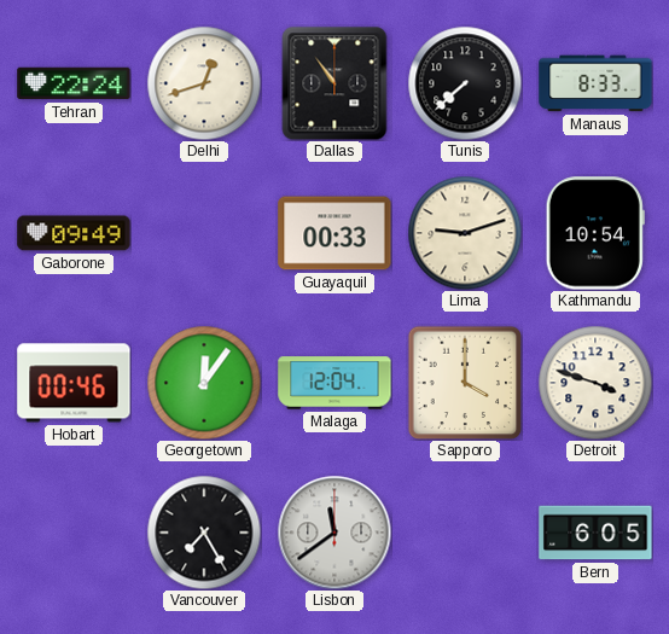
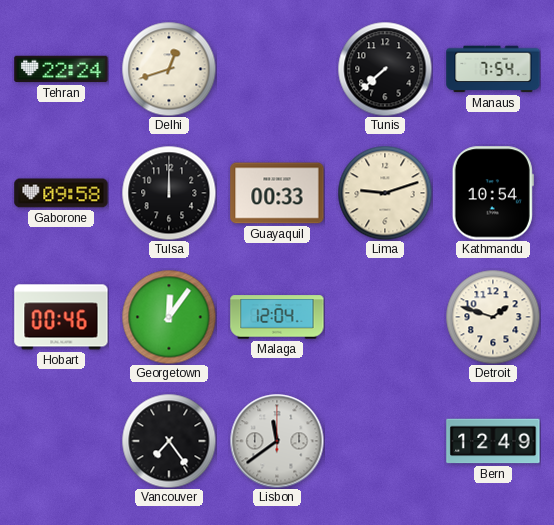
Dallas: 10:54 -> none (334, 83)
Manaus: 8:33 -> 7:54 (493, 69)
Gaborone: 09:49 -> 09:58 (61, 193)
Tulsa: none -> 12:00 (169, 193)
Sapporo: 4:00 -> none (465, 383)
Detroit: 3:48 -> 1:48 (493, 317)
Vancouver: 7:25 -> 7:24 (169, 441)
Bern: 6:05 -> 12:49 (493, 441)
